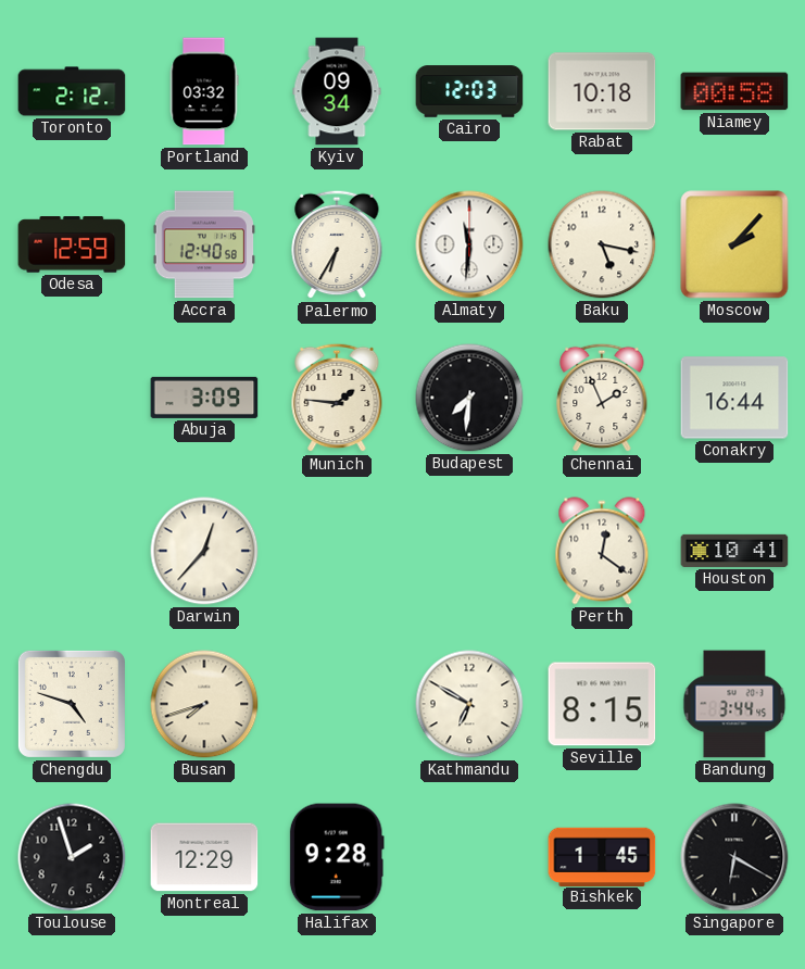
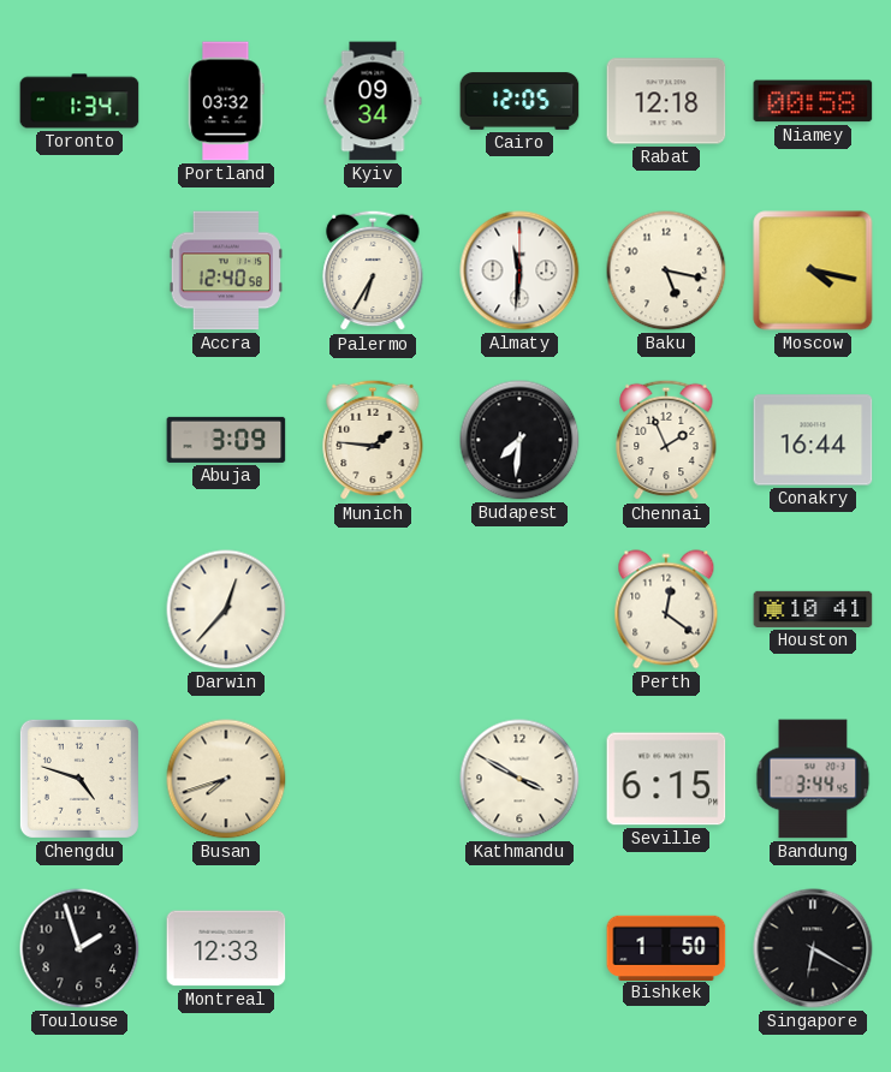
Toronto: 2:12 -> 1:34 (79, 101)
Cairo: 12:03 -> 12:05 (519, 101)
Rabat: 10:18 -> 12:18 (666, 101)
Odesa: 12:59 -> none (72, 244)
Moscow: 2:07 -> 4:17 (813, 270)
Kathmandu: 6:50 -> 3:50 (519, 779)
Seville: 8:15 -> 6:15 (666, 779)
Montreal: 12:29 -> 12:33 (226, 948)
Halifax: 9:28 -> none (337, 857)
Bishkek: 1:45 -> 1:50 (666, 947)
